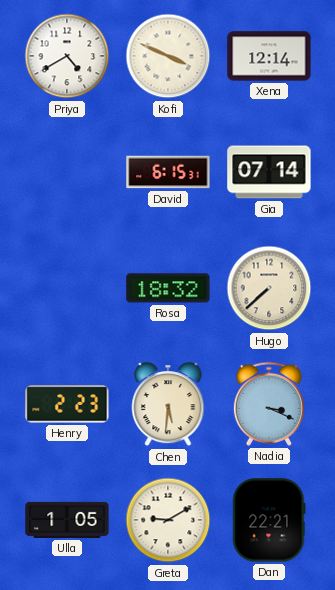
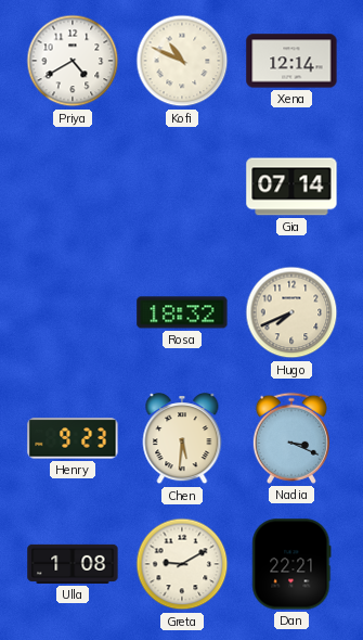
Kofi: 3:49 -> 10:49 (182, 61)
David: 6:15 -> none (168, 172)
Hugo: 7:38 -> 7:41 (291, 312)
Henry: 2:23 -> 9:23 (73, 438)
Ulla: 1:05 -> 1:08 (73, 564)
